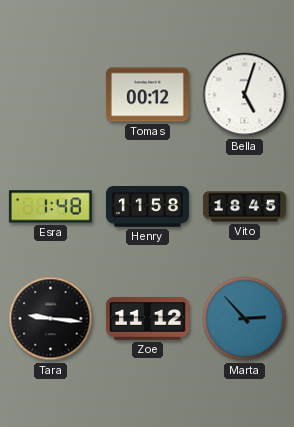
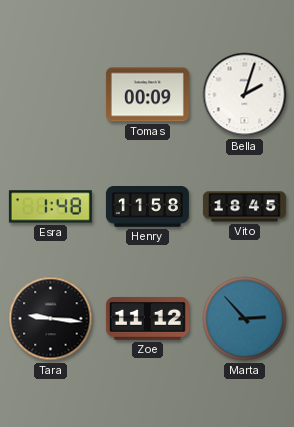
Tomas: 00:12 -> 00:09 (147, 95)
Bella: 5:03 -> 2:03 (245, 95)
